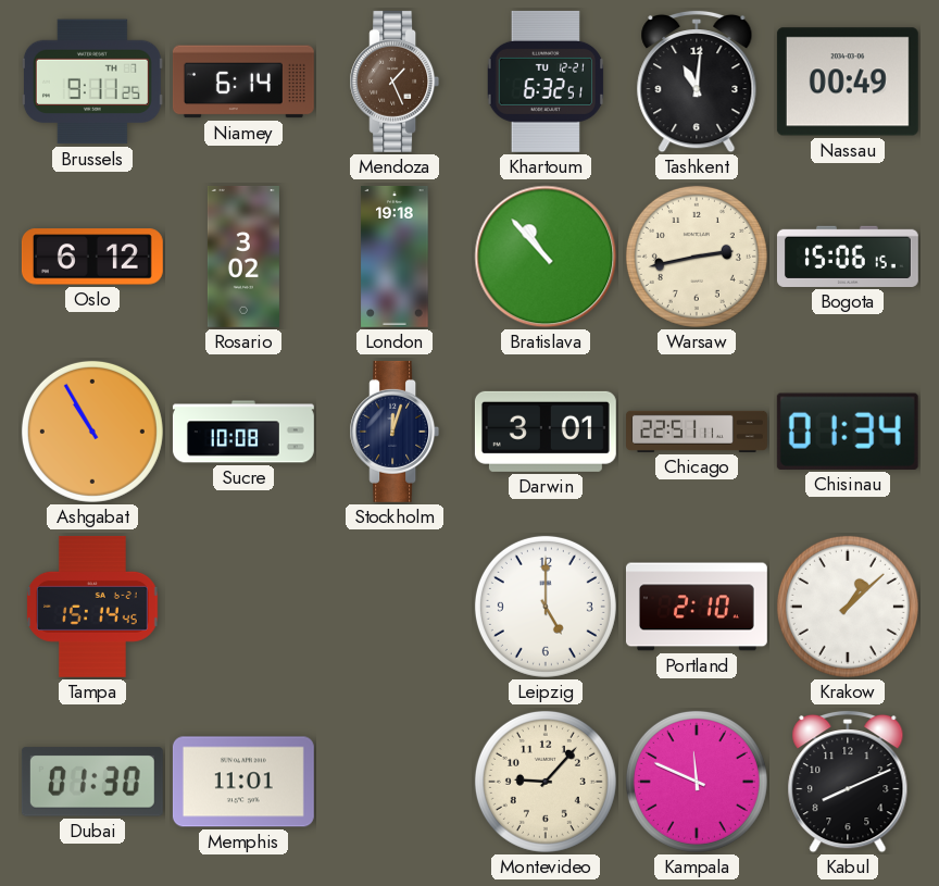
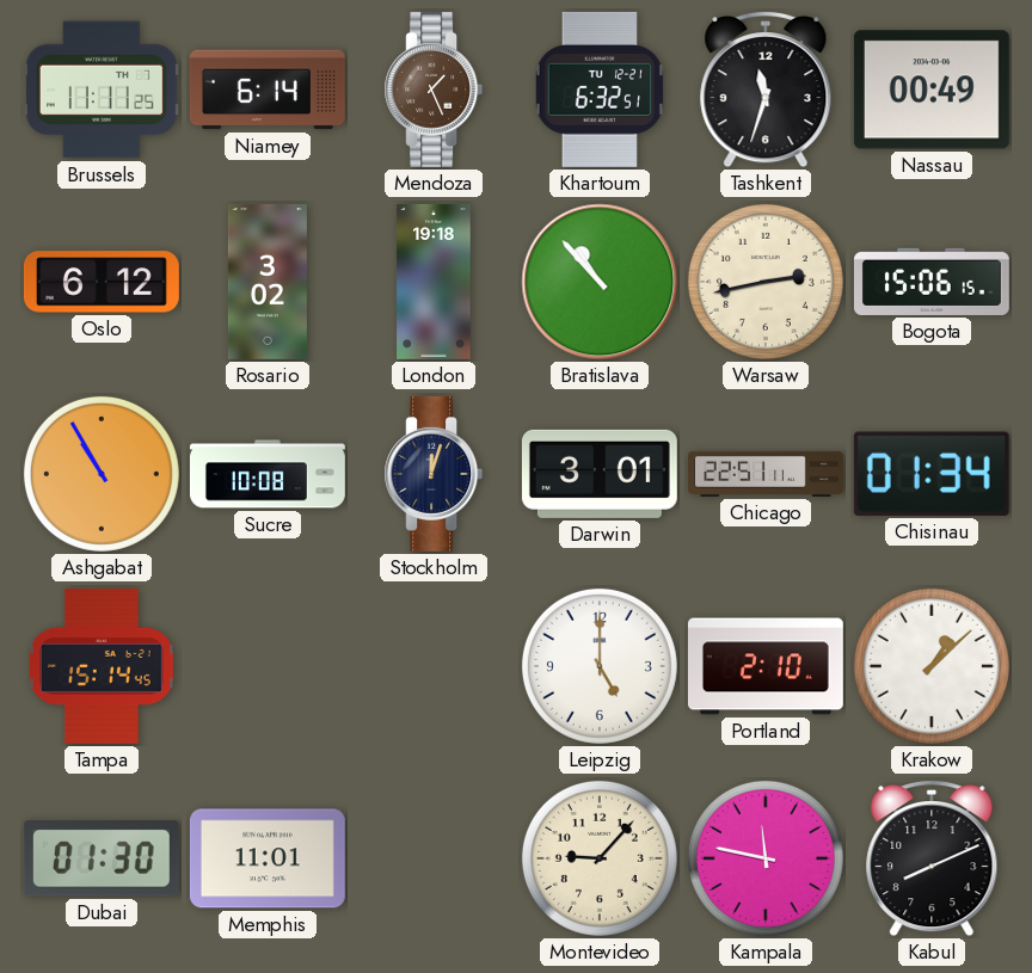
Brussels: 9:11 -> 11:11 (102, 90)
Tashkent: 11:01 -> 11:33 (766, 90)
Kampala: 11:49 -> 11:47 (766, 858)
